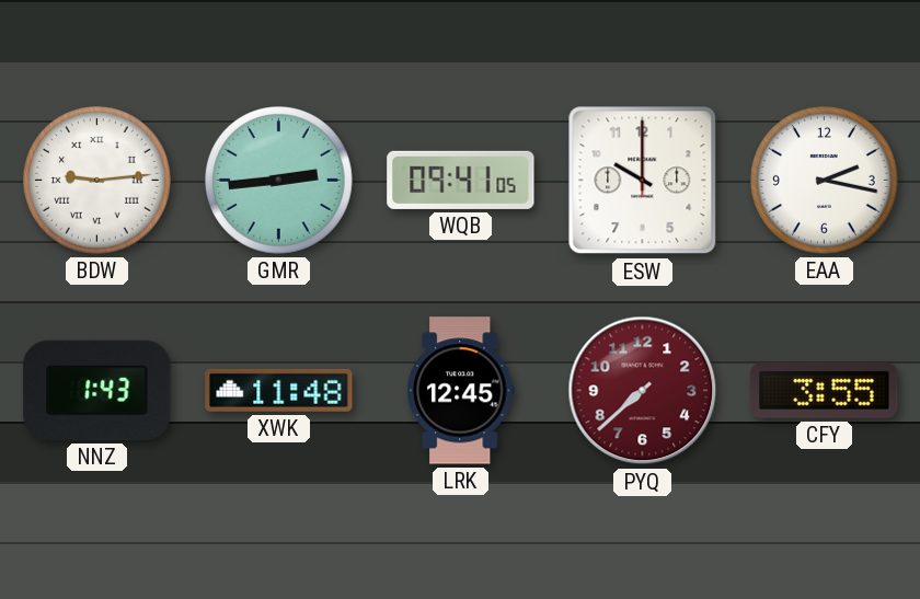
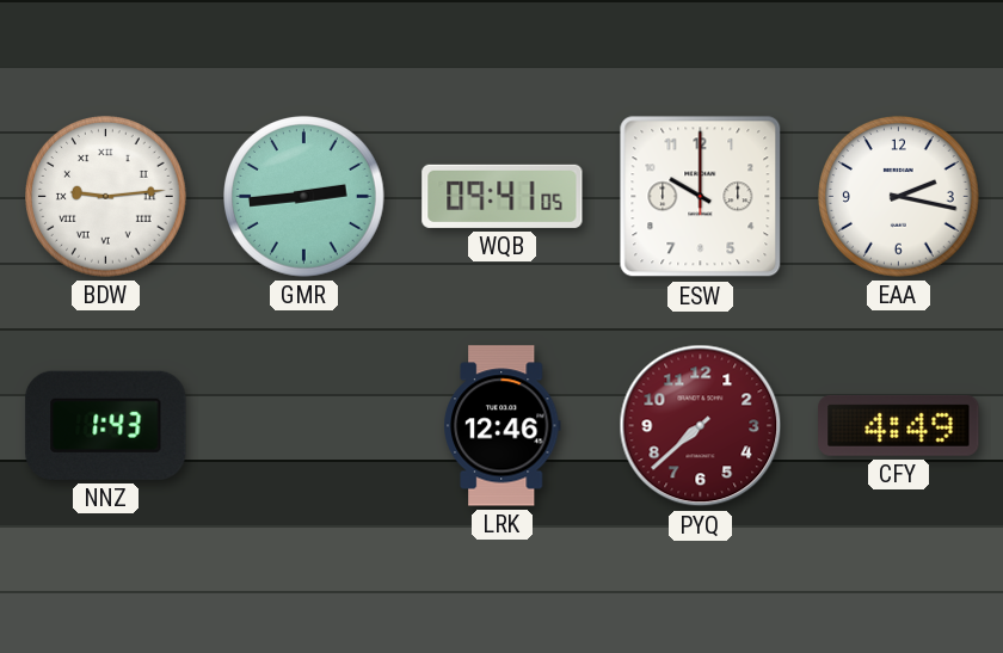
XWK: 11:48 -> none (279, 390)
LRK: 12:45 -> 12:46 (503, 426)
CFY: 3:55 -> 4:49 (899, 425)
